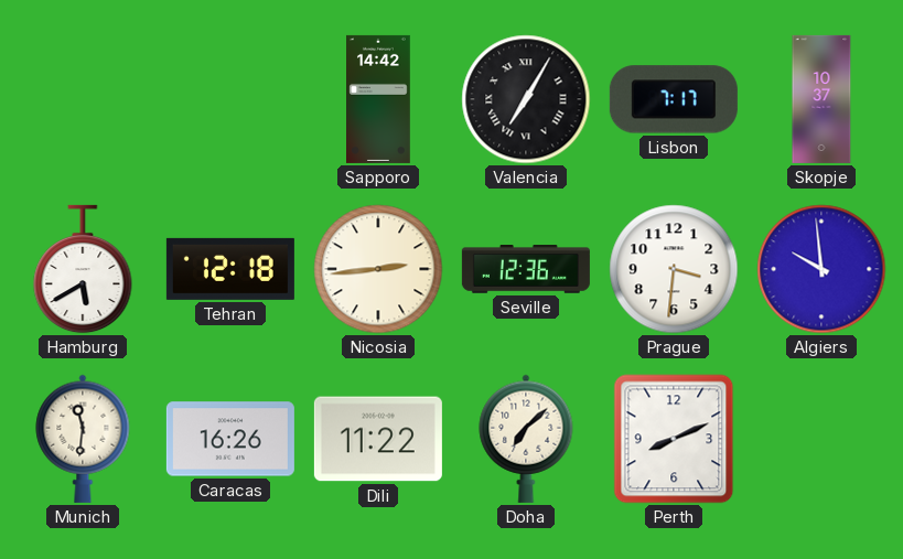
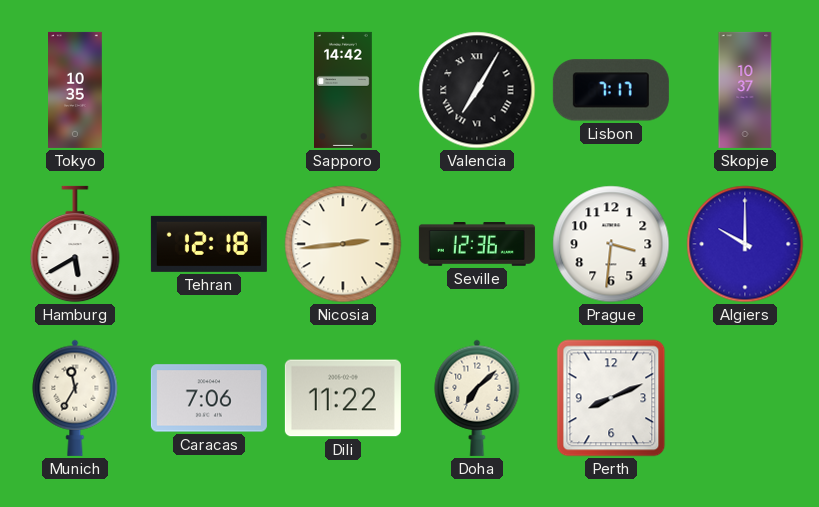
Tokyo: none -> 10:35 (75, 90)
Algiers: 9:59 -> 10:00 (745, 244)
Munich: 11:31 -> 11:35 (75, 398)
Caracas: 16:26 -> 7:06 (209, 398)
